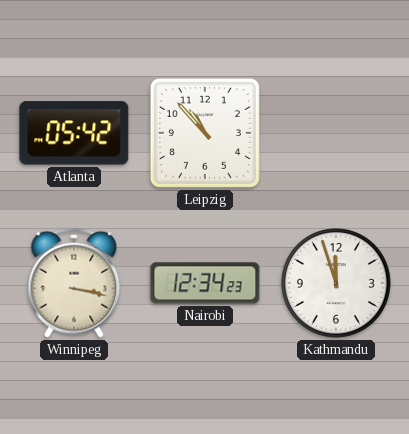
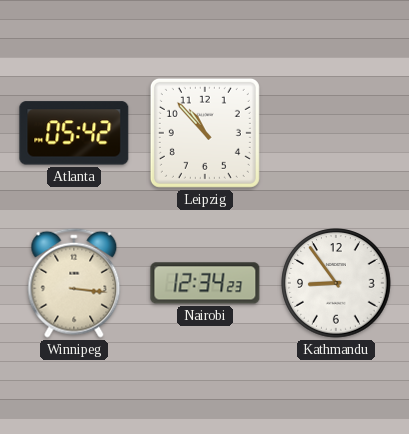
Winnipeg: 3:17 -> 3:16 (74, 283)
Kathmandu: 11:57 -> 8:54 (336, 283)
